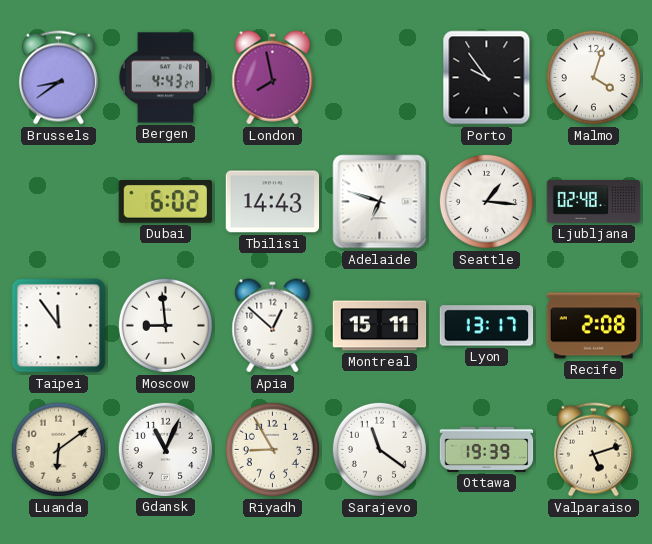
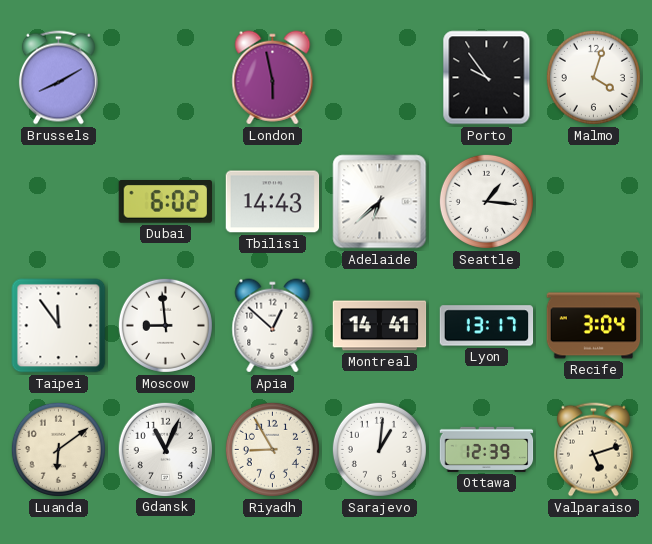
Brussels: 8:39 -> 8:10 (58, 78)
Bergen: 4:43 -> none (166, 78)
London: 7:58 -> 5:58 (273, 78)
Adelaide: 6:48 -> 6:38 (380, 202)
Ljubljana: 02:48 -> none (594, 202)
Montreal: 15:11 -> 14:41 (380, 326)
Recife: 2:08 -> 3:04 (594, 326)
Sarajevo: 11:21 -> 1:01 (379, 449)
Ottawa: 19:39 -> 12:39 (487, 449)
